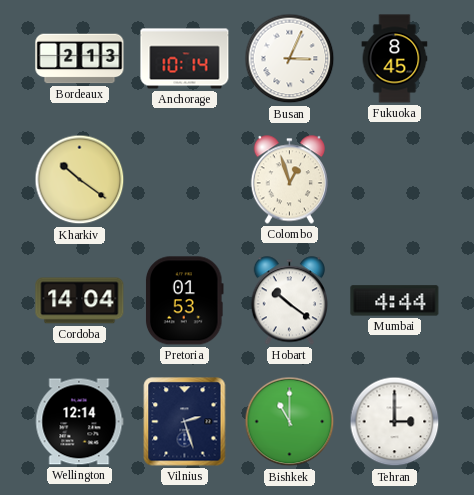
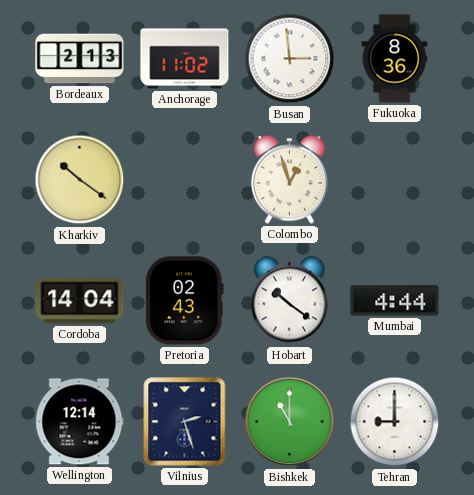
Anchorage: 10:14 -> 11:02 (185, 59)
Busan: 3:04 -> 2:59 (290, 59)
Fukuoka: 8:45 -> 8:36 (395, 59)
Pretoria: 01:53 -> 02:43 (184, 301)
Tehran: 3:00 -> 9:00 (395, 422)
